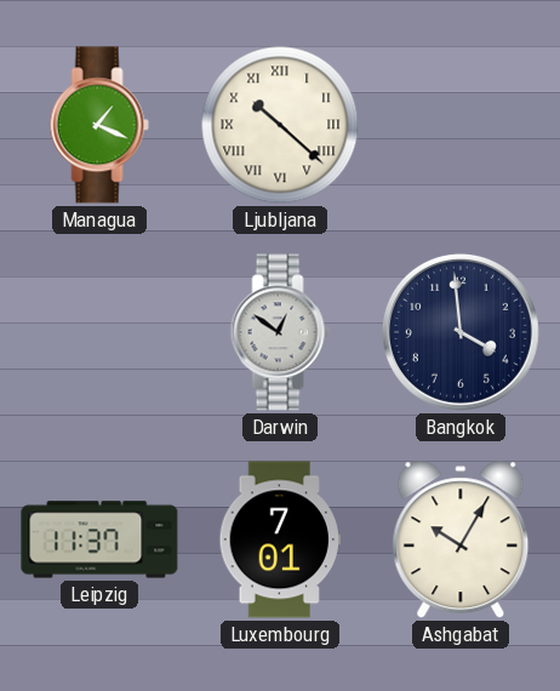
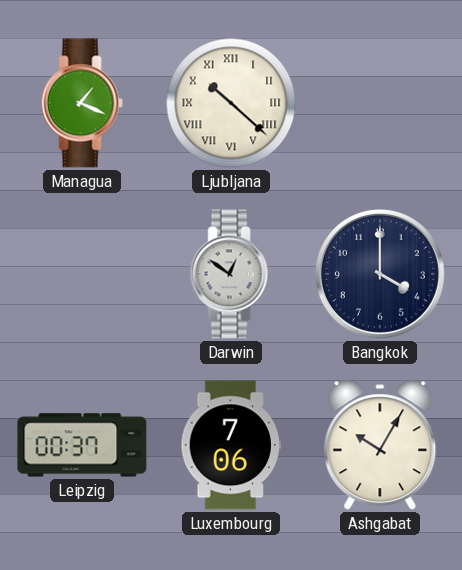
Bangkok: 3:59 -> 4:00 (380, 274)
Leipzig: 11:37 -> 00:37 (82, 445)
Luxembourg: 7:01 -> 7:06 (231, 445)
